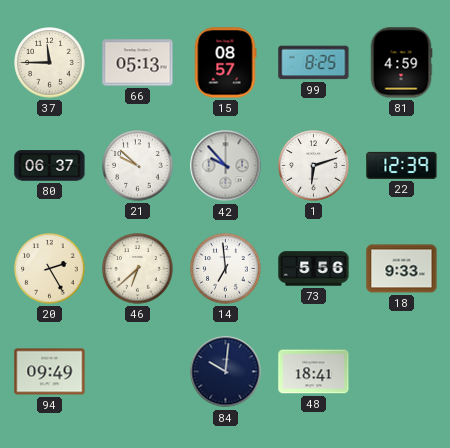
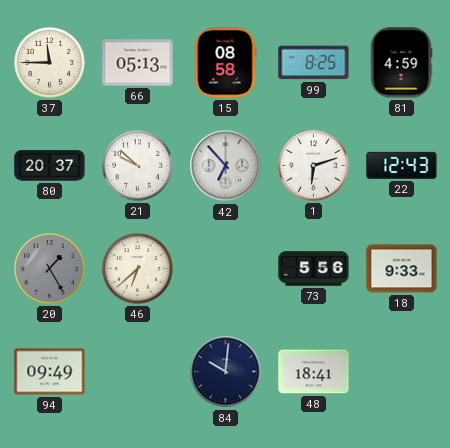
15: 08:57 -> 08:58 (225, 63)
80: 06:37 -> 20:37 (50, 166)
42: 9:53 -> 6:53 (226, 166)
22: 12:39 -> 12:43 (402, 165)
20: 2:25 -> 1:25 (50, 269)
20 dial: cream -> grey (50, 269)
14: 6:59 -> none (226, 269)
